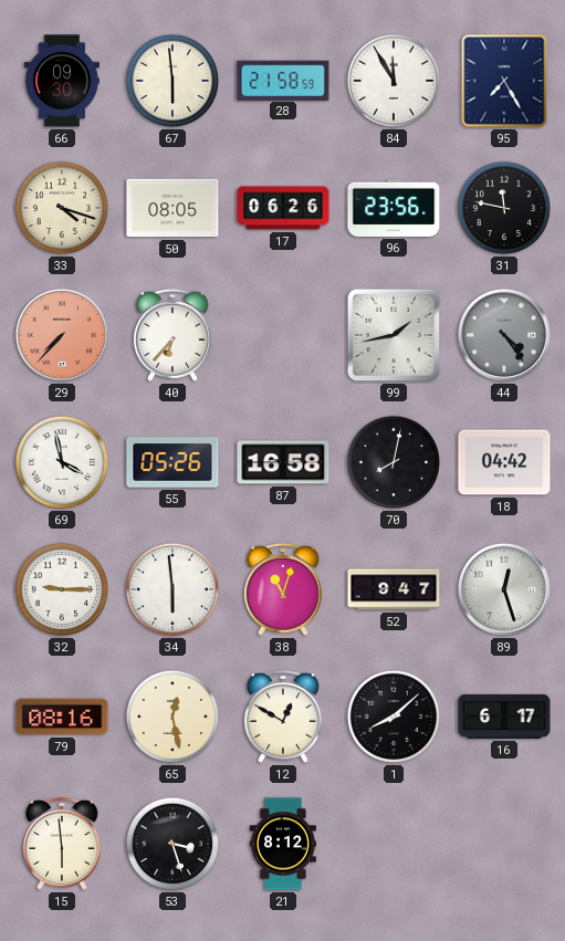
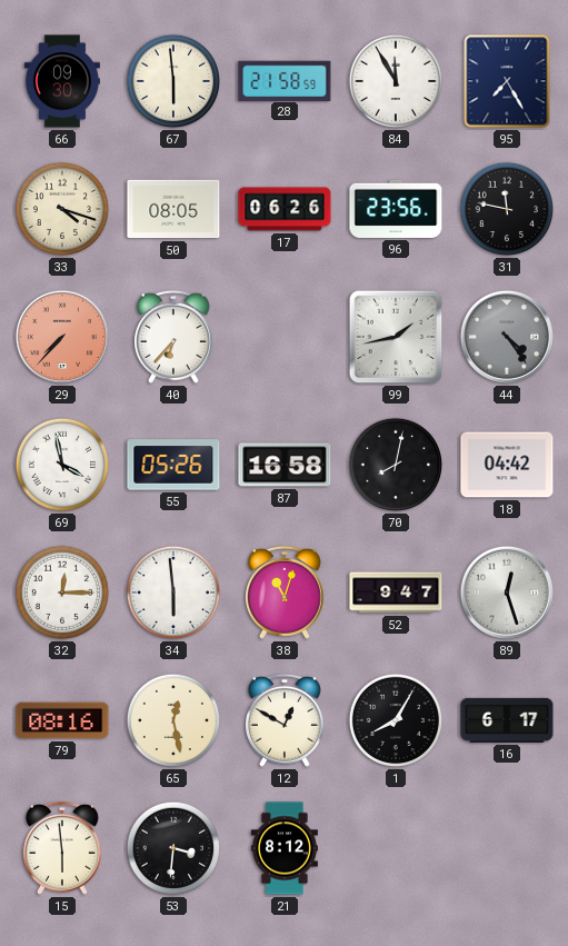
32: 9:15 -> 12:15 (62, 593)
1: 8:08 -> 8:05 (396, 720)
53: 3:27 -> 3:31 (173, 848)
